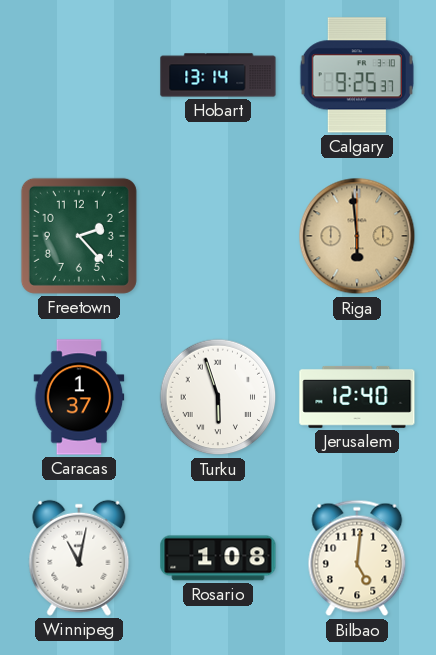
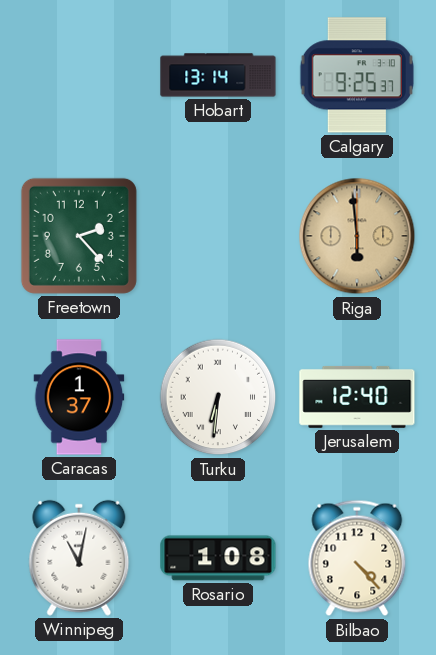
Turku: 5:57 -> 6:31 (218, 397)
Bilbao: 5:01 -> 4:23 (357, 558)
